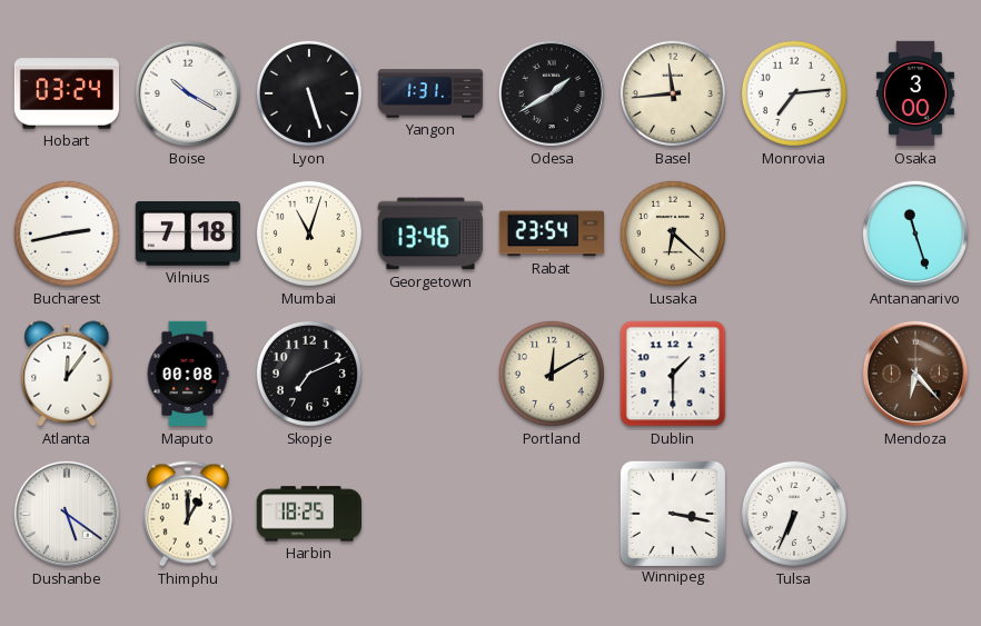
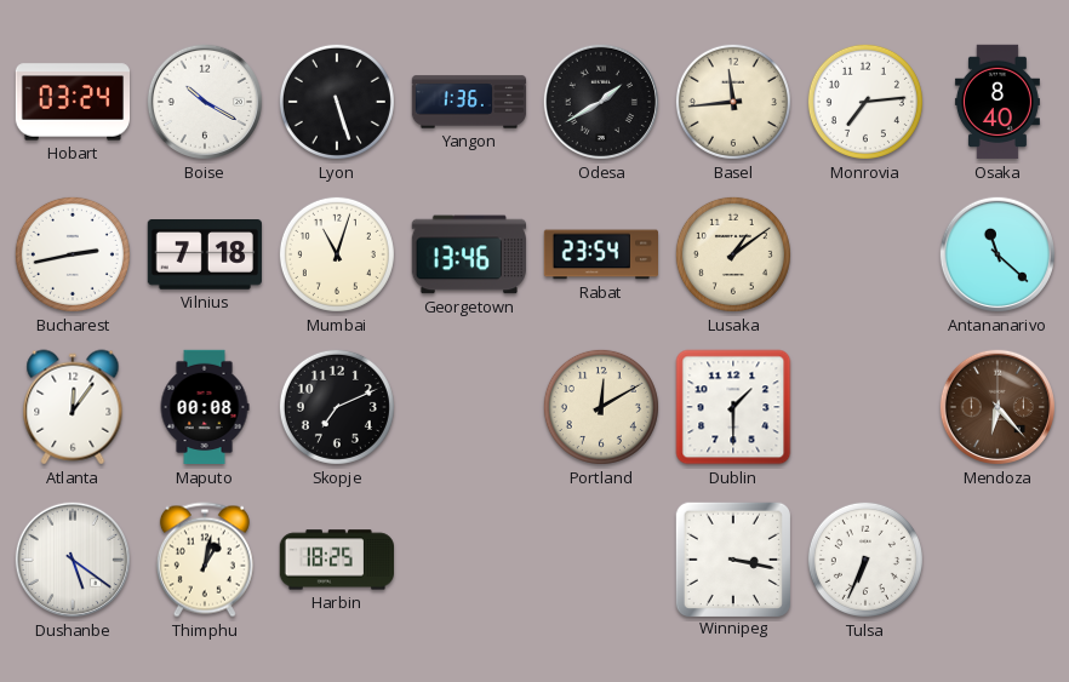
Yangon: 1:31 -> 1:36 (469, 102)
Osaka: 3:00 -> 8:40 (997, 102)
Lusaka: 6:22 -> 1:09 (733, 254)
Antananarivo: 11:27 -> 11:22 (997, 254)
Thimphu: 1:00 -> 1:02 (205, 560)
